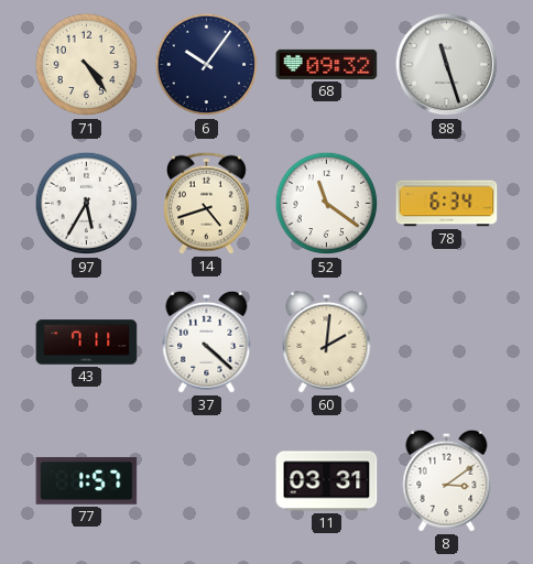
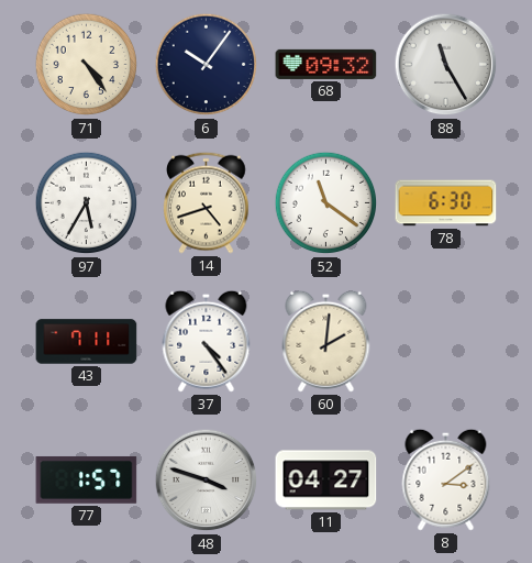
88: 11:27 -> 11:25 (446, 65)
78: 6:34 -> 6:30 (446, 203)
37: 4:22 -> 4:24 (207, 341)
48: none -> 3:48 (207, 481)
11: 03:31 -> 04:27 (326, 481)
